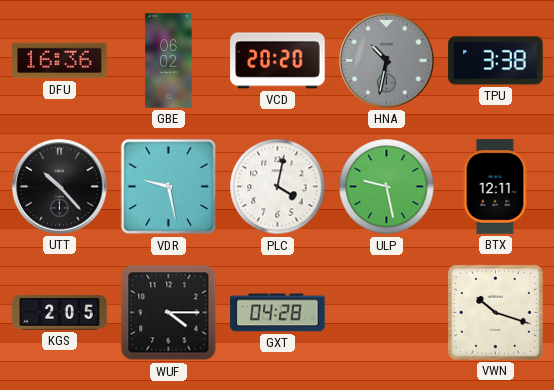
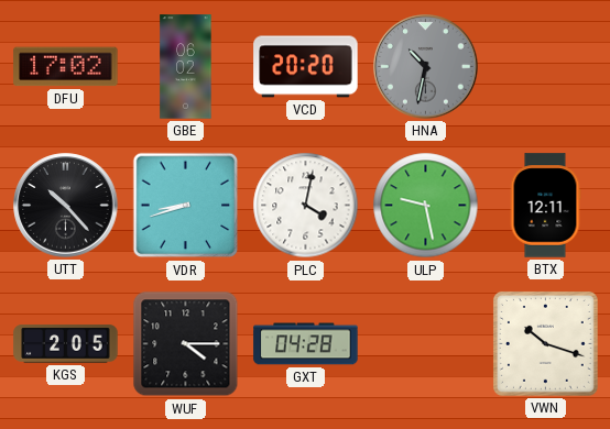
DFU: 16:36 -> 17:02 (66, 67)
TPU: 3:38 -> none (496, 61)
VDR: 9:28 -> 8:42 (186, 206)
